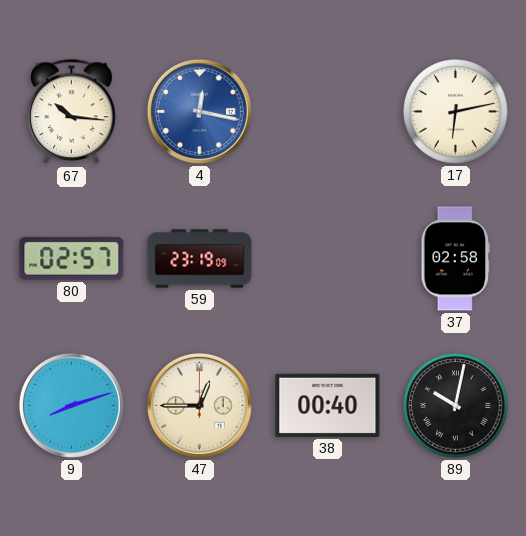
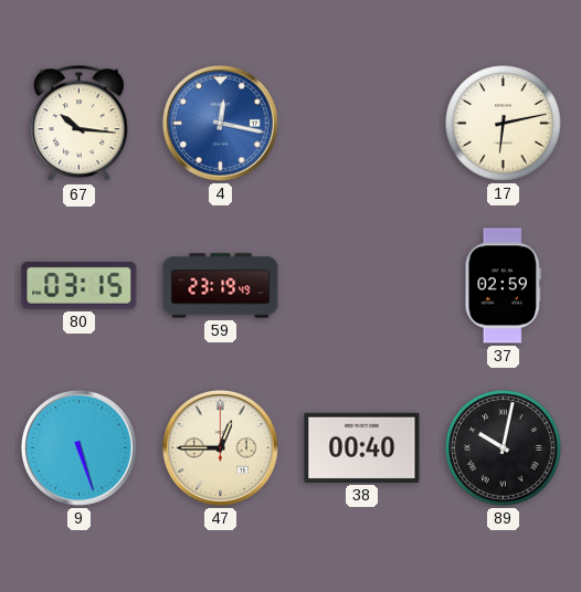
80: 02:57 -> 03:15 (80, 285)
59: 23:19:09 -> 23:19:49 (221, 286)
37: 02:58 -> 02:59 (503, 286)
9: 8:12 -> 5:27 (78, 447)
